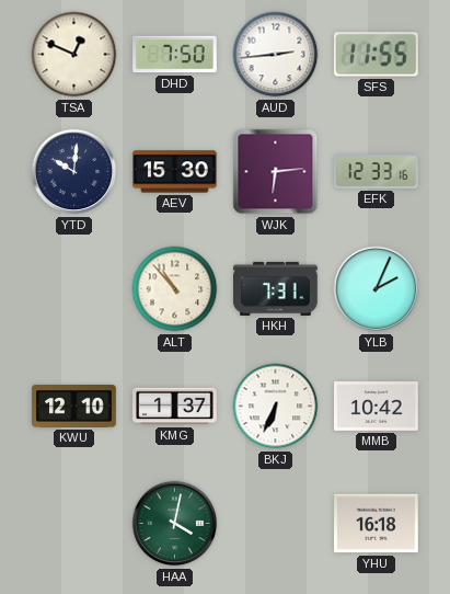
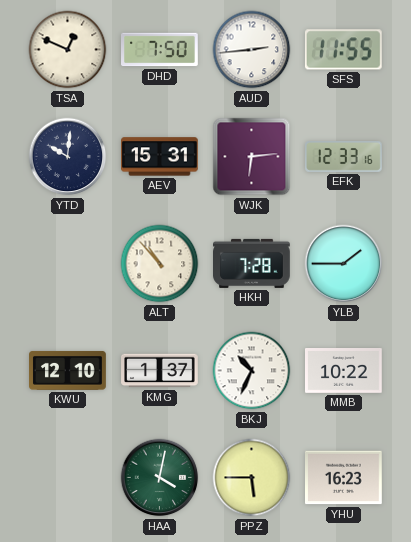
AEV: 15:30 -> 15:31 (160, 157)
HKH: 7:31 -> 7:28 (252, 263)
YLB: 2:04 -> 1:45 (344, 264)
BKJ: 6:34 -> 10:34 (252, 371)
MMB: 10:42 -> 10:22 (344, 371)
PPZ: none -> 5:45 (252, 478)
YHU: 16:18 -> 16:23 (344, 478)
